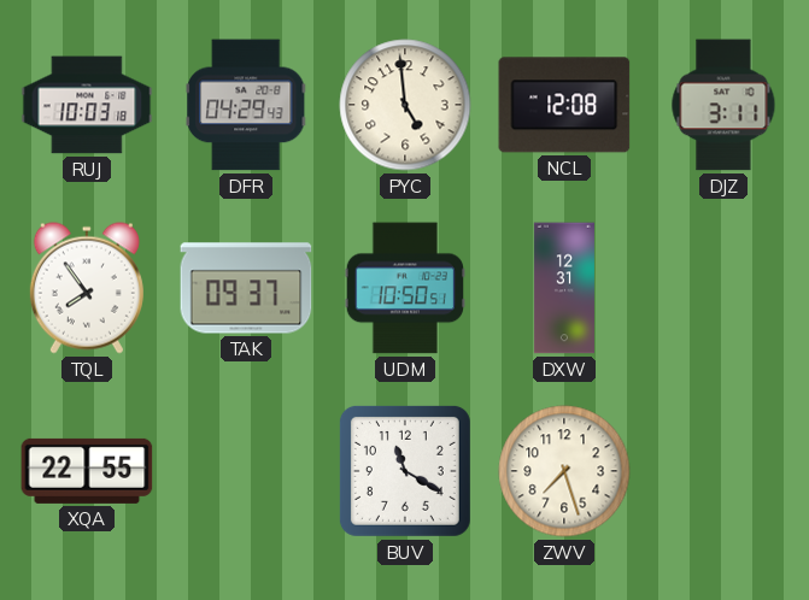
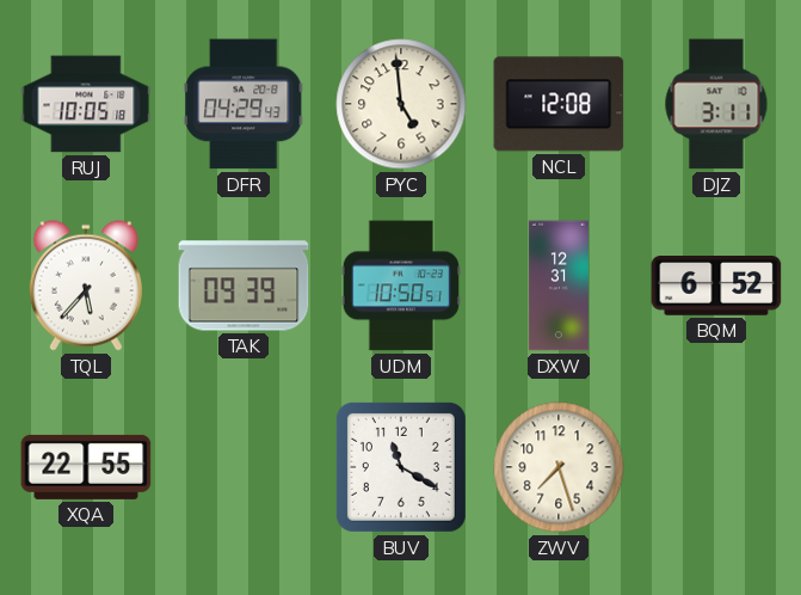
RUJ: 10:03 -> 10:05 (86, 104)
TQL: 7:54 -> 5:37 (86, 286)
TAK: 09:37 -> 09:39 (244, 286)
BQM: none -> 6:52 (716, 287)
